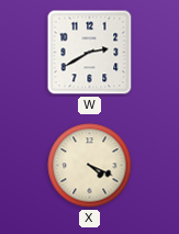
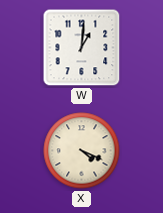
W: 2:40 -> 1:01 (82, 48)
